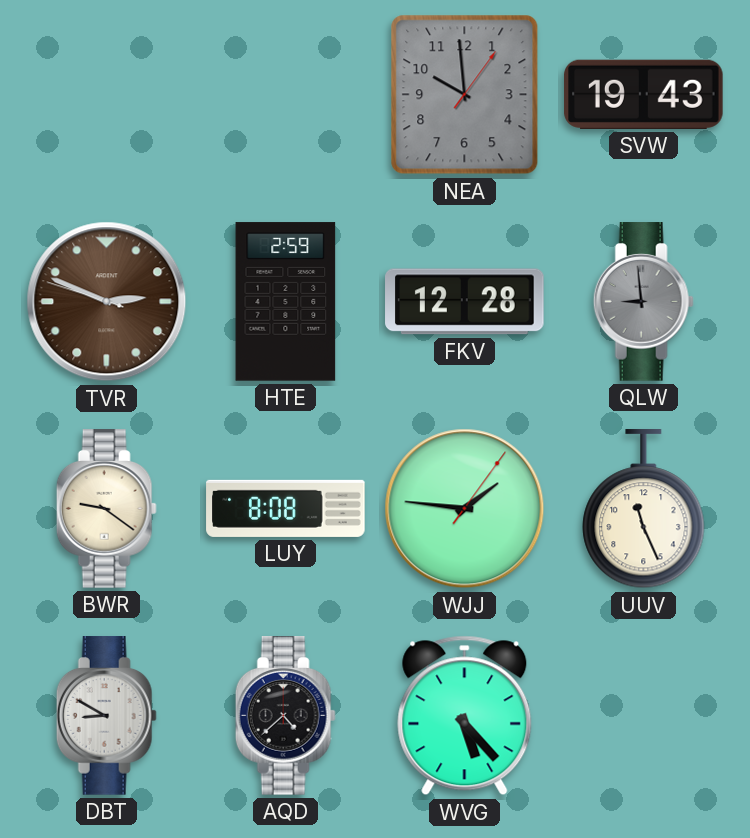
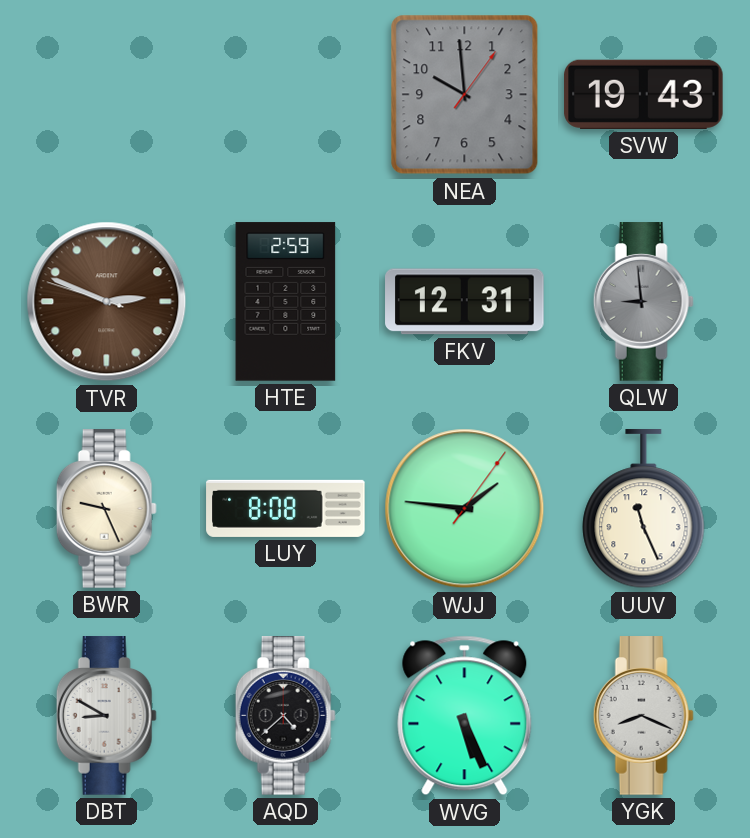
FKV: 12:28 -> 12:31 (465, 302)
BWR: 9:21 -> 9:26 (106, 509)
WVG: 5:23 -> 5:26 (465, 716)
YGK: none -> 8:19 (643, 716)
